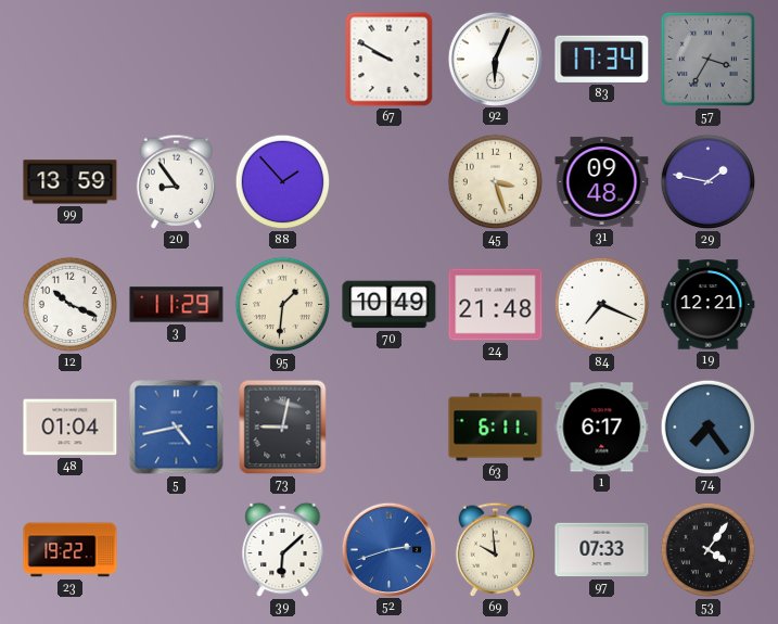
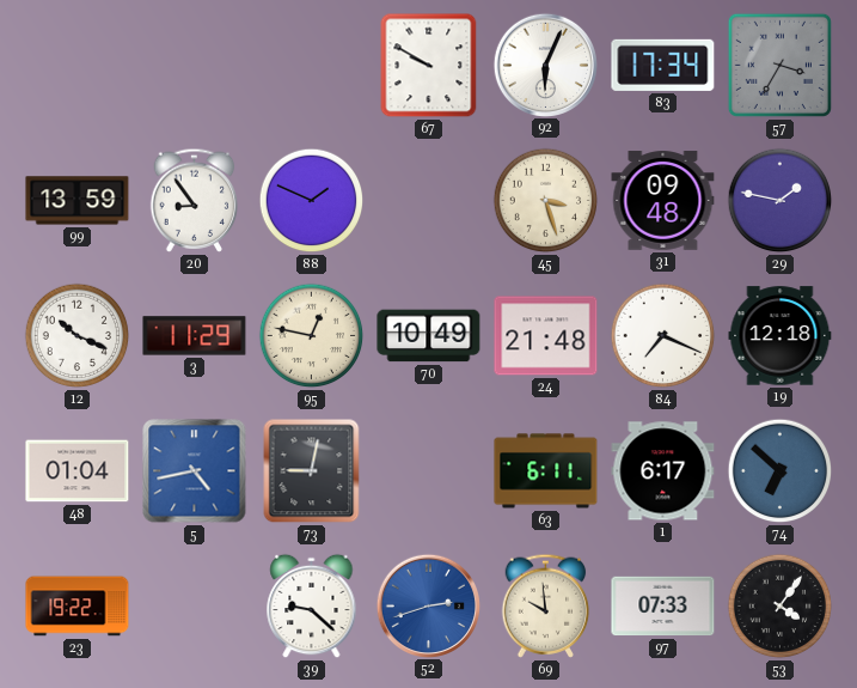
88: 1:53 -> 1:49 (312, 201)
95: 1:31 -> 12:47 (312, 336)
19: 12:21 -> 12:18 (781, 336)
74: 7:24 -> 6:52 (781, 471)
39: 6:08 -> 9:22 (312, 607)
